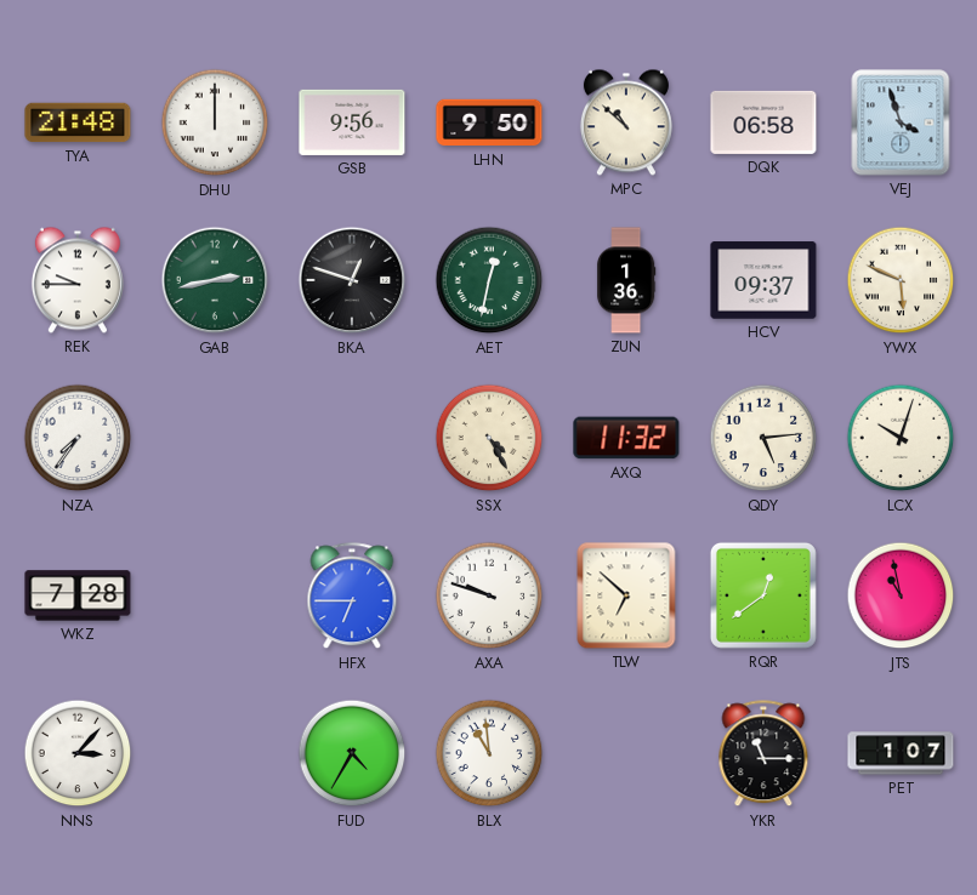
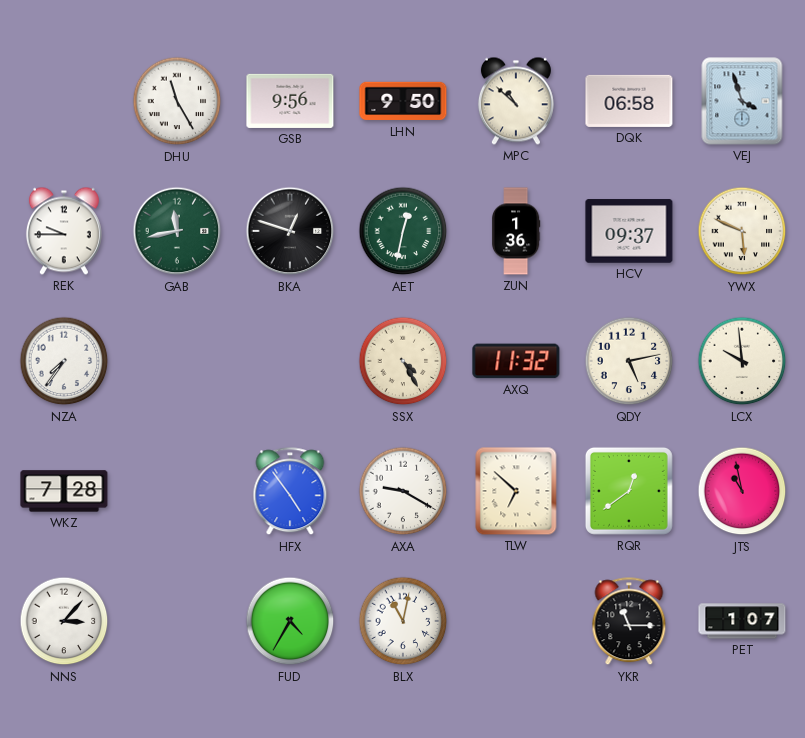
TYA: 21:48 -> none (78, 122)
DHU: 12:00 -> 11:25 (177, 101)
GAB: 2:43 -> 11:43 (177, 231)
QDY: 5:14 -> 5:13 (629, 361)
LCX: 10:03 -> 9:59 (742, 361)
HFX: 6:45 -> 4:54 (290, 492)
AXA: 9:48 -> 9:20 (403, 491)
BLX: 10:59 -> 11:02 (403, 621)
